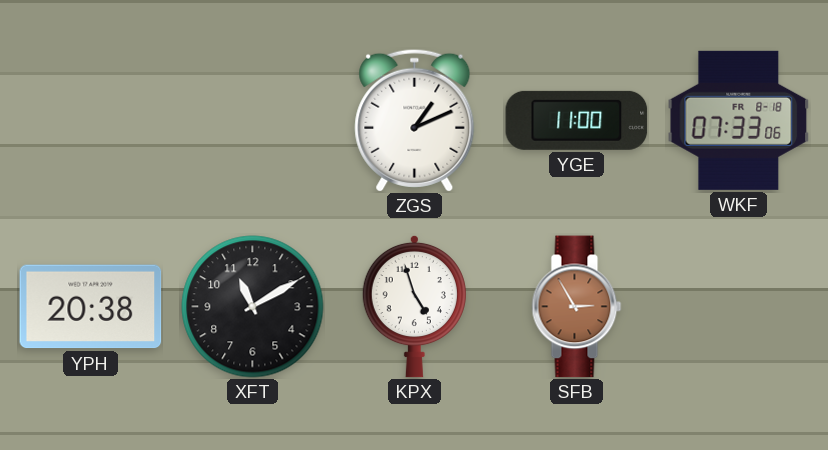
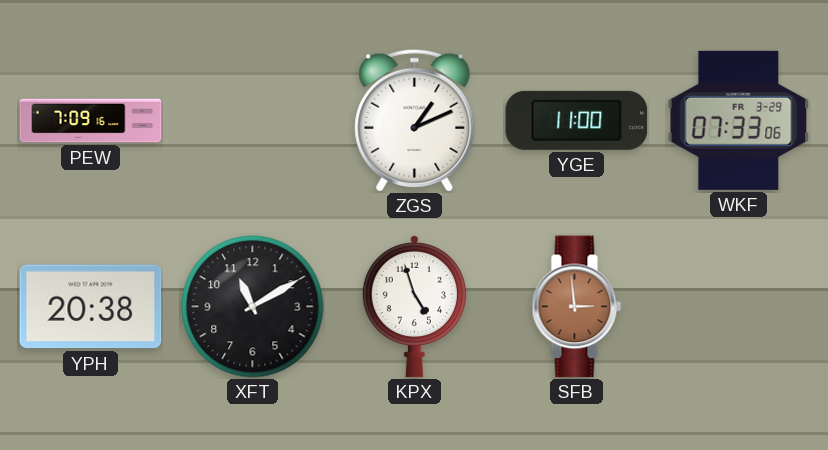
PEW: none -> 7:09 (91, 121)
WKF date: FR 8-18 -> FR 3-29 (739, 120)
SFB: 2:55 -> 2:59 (577, 307)
